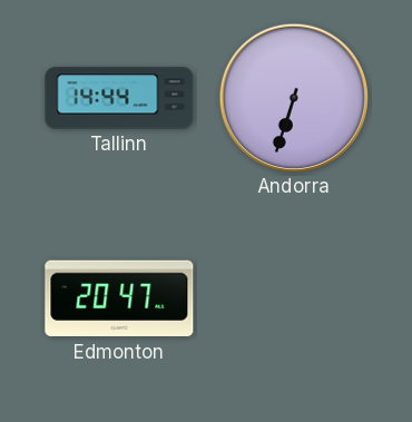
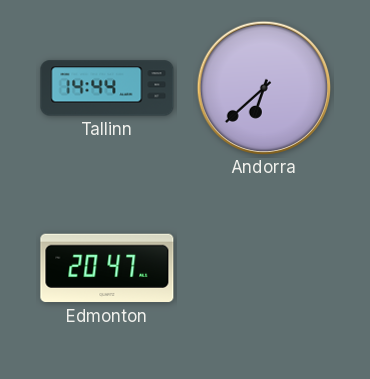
Andorra: 6:33 -> 6:38 (263, 87)
